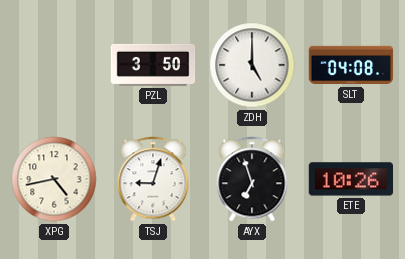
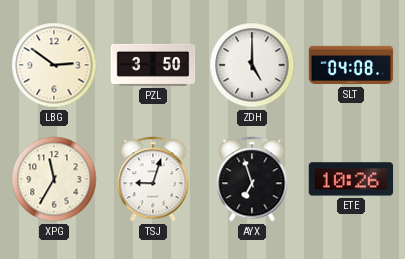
LBG: none -> 2:51 (54, 65)
XPG: 4:43 -> 11:35 (54, 179)
